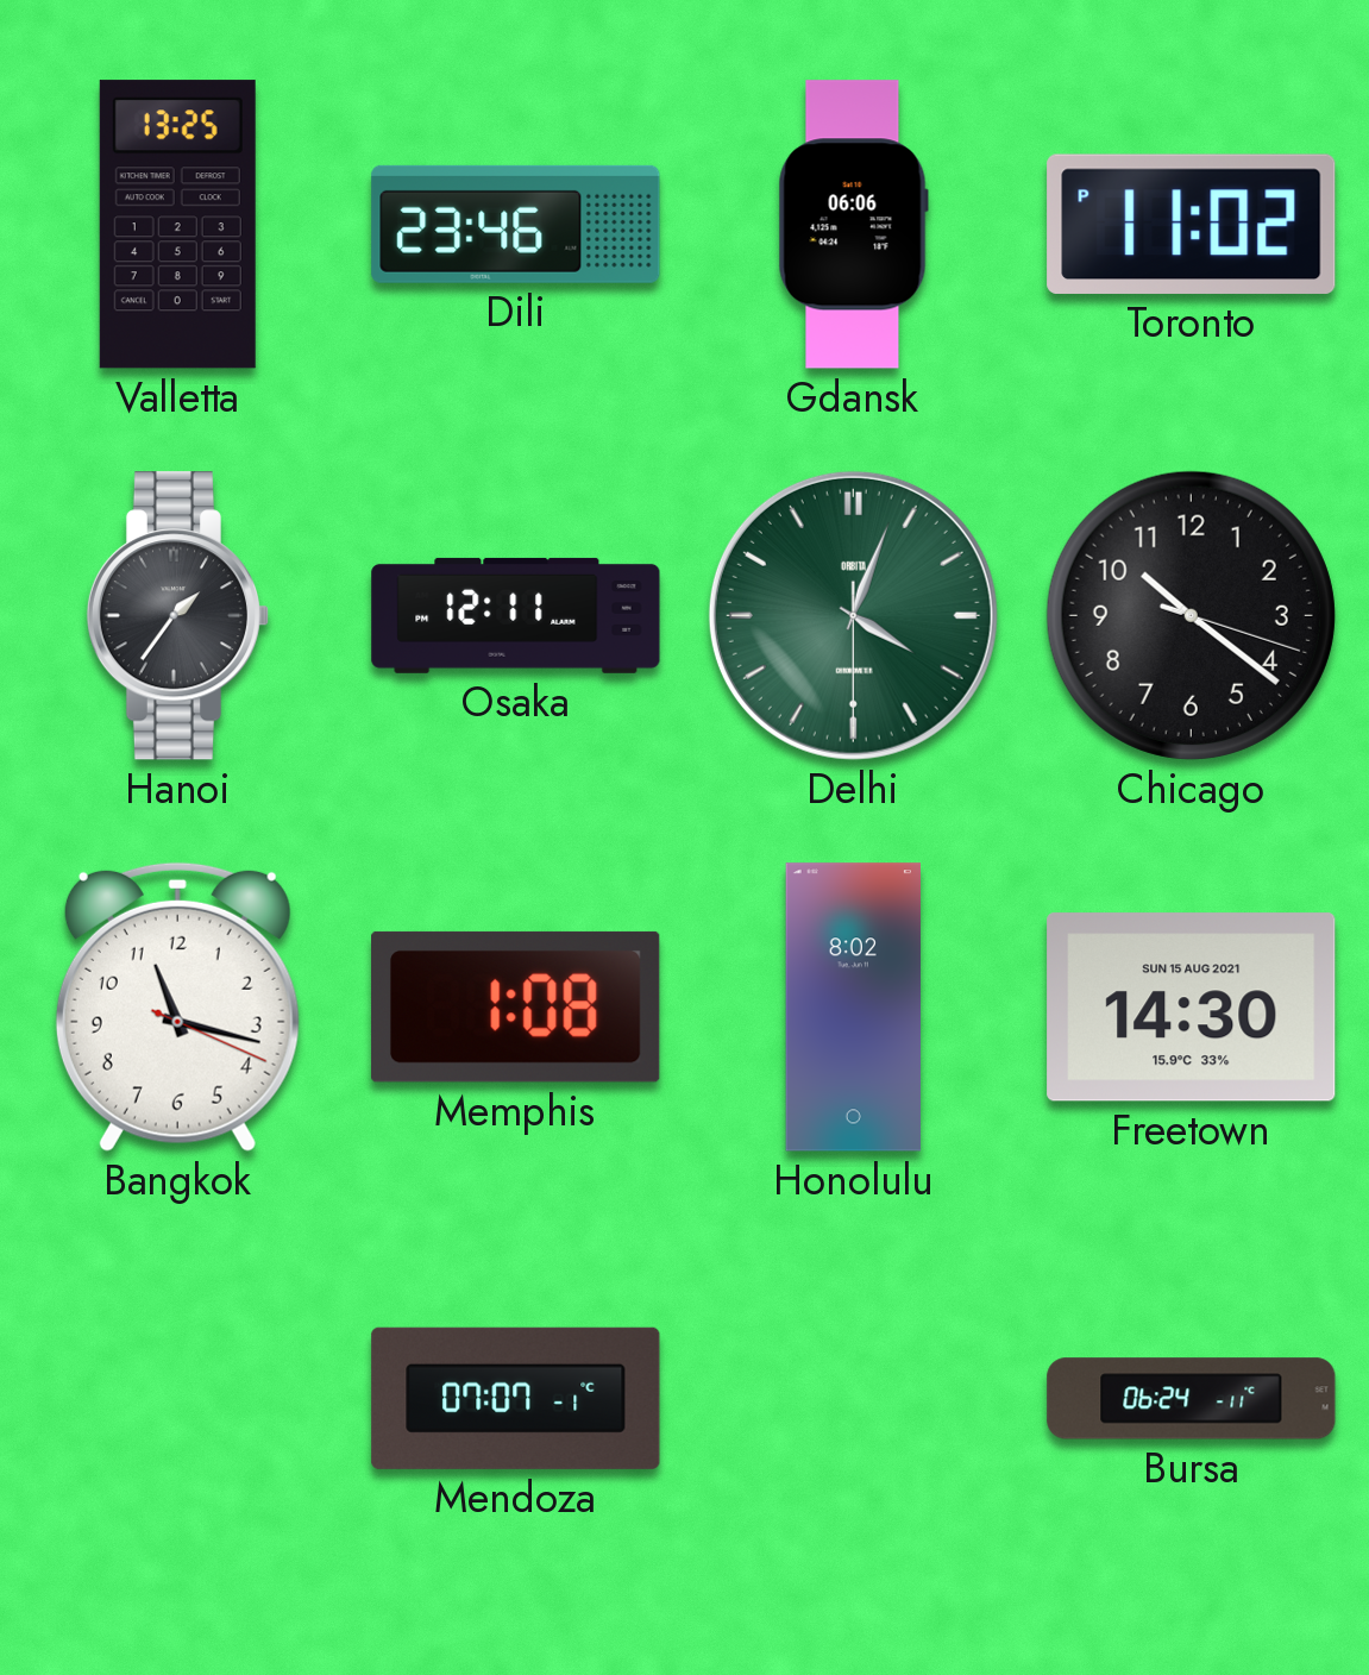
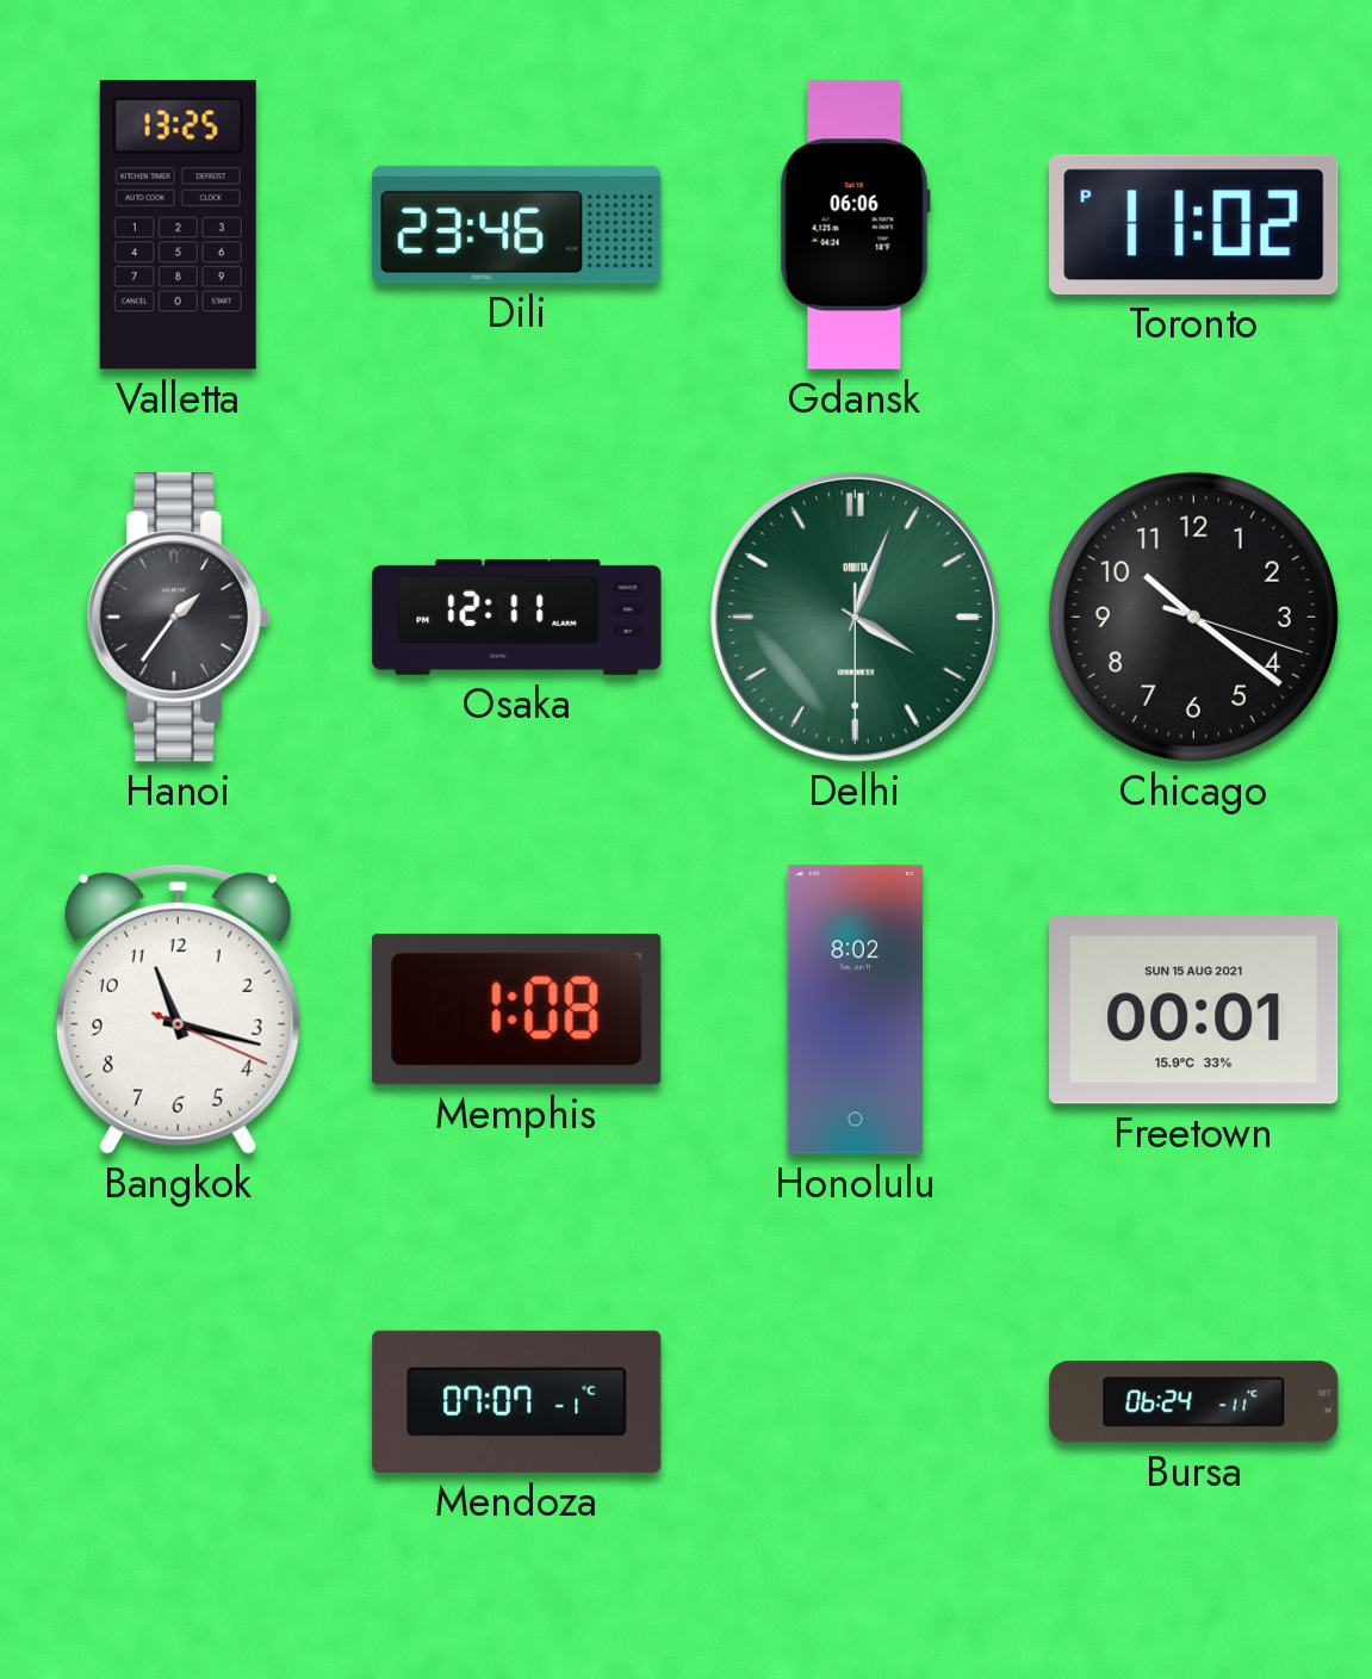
Freetown: 14:30 -> 00:01 (1194, 1010)
